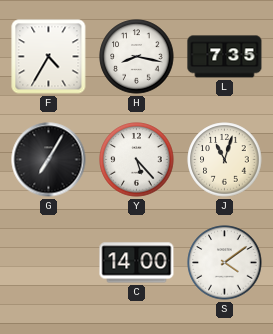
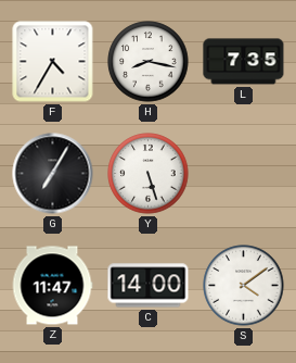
Y: 5:23 -> 5:27 (149, 174)
J: 11:03 -> none (225, 160)
Z: none -> 11:47 (52, 286)
